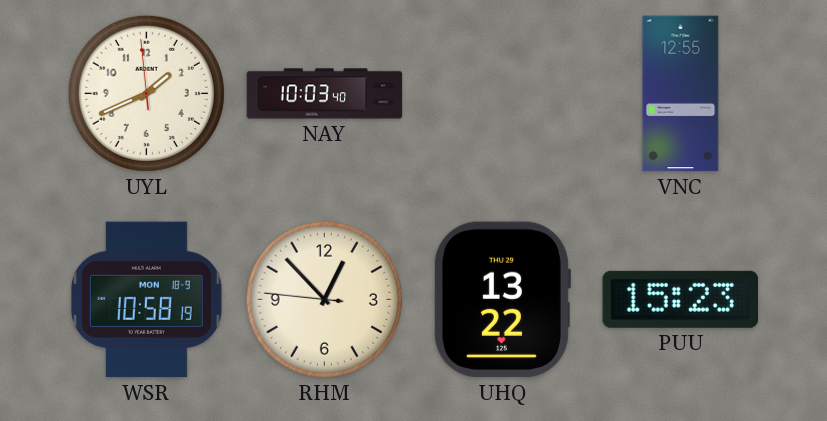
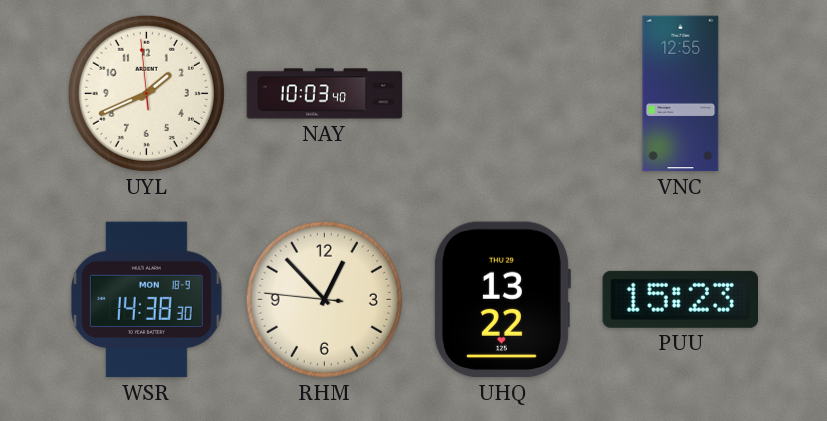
WSR: 10:58 -> 14:38 (146, 300)
